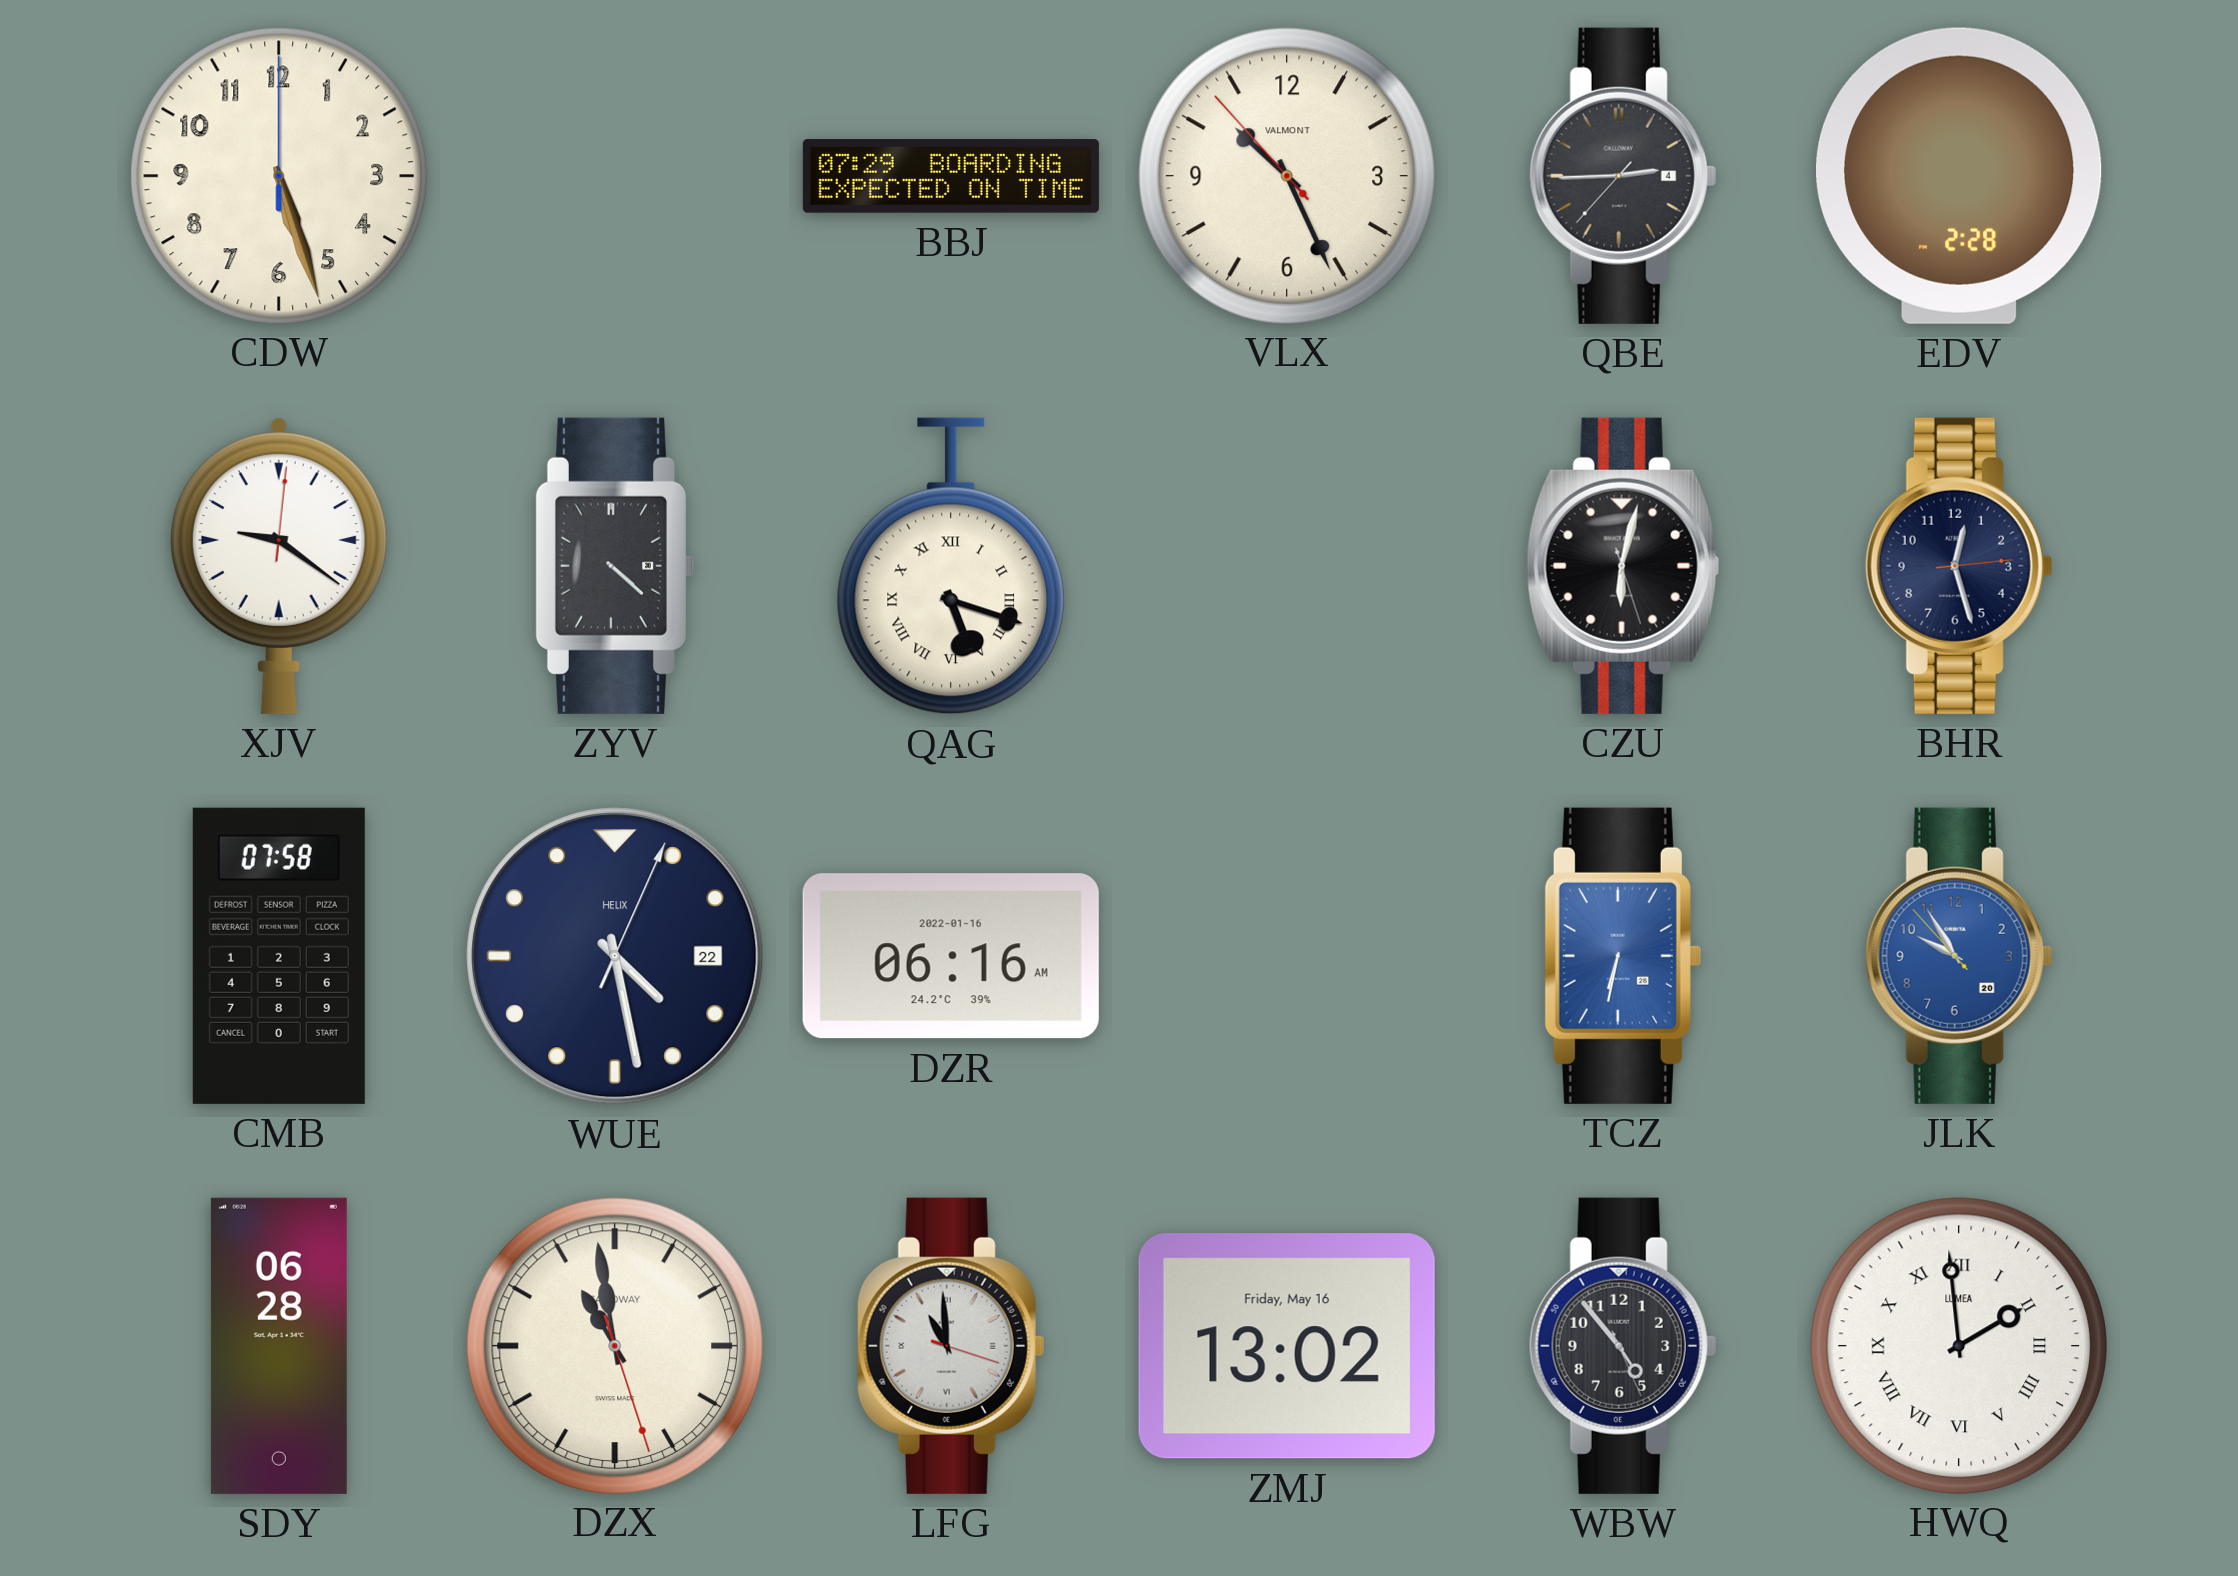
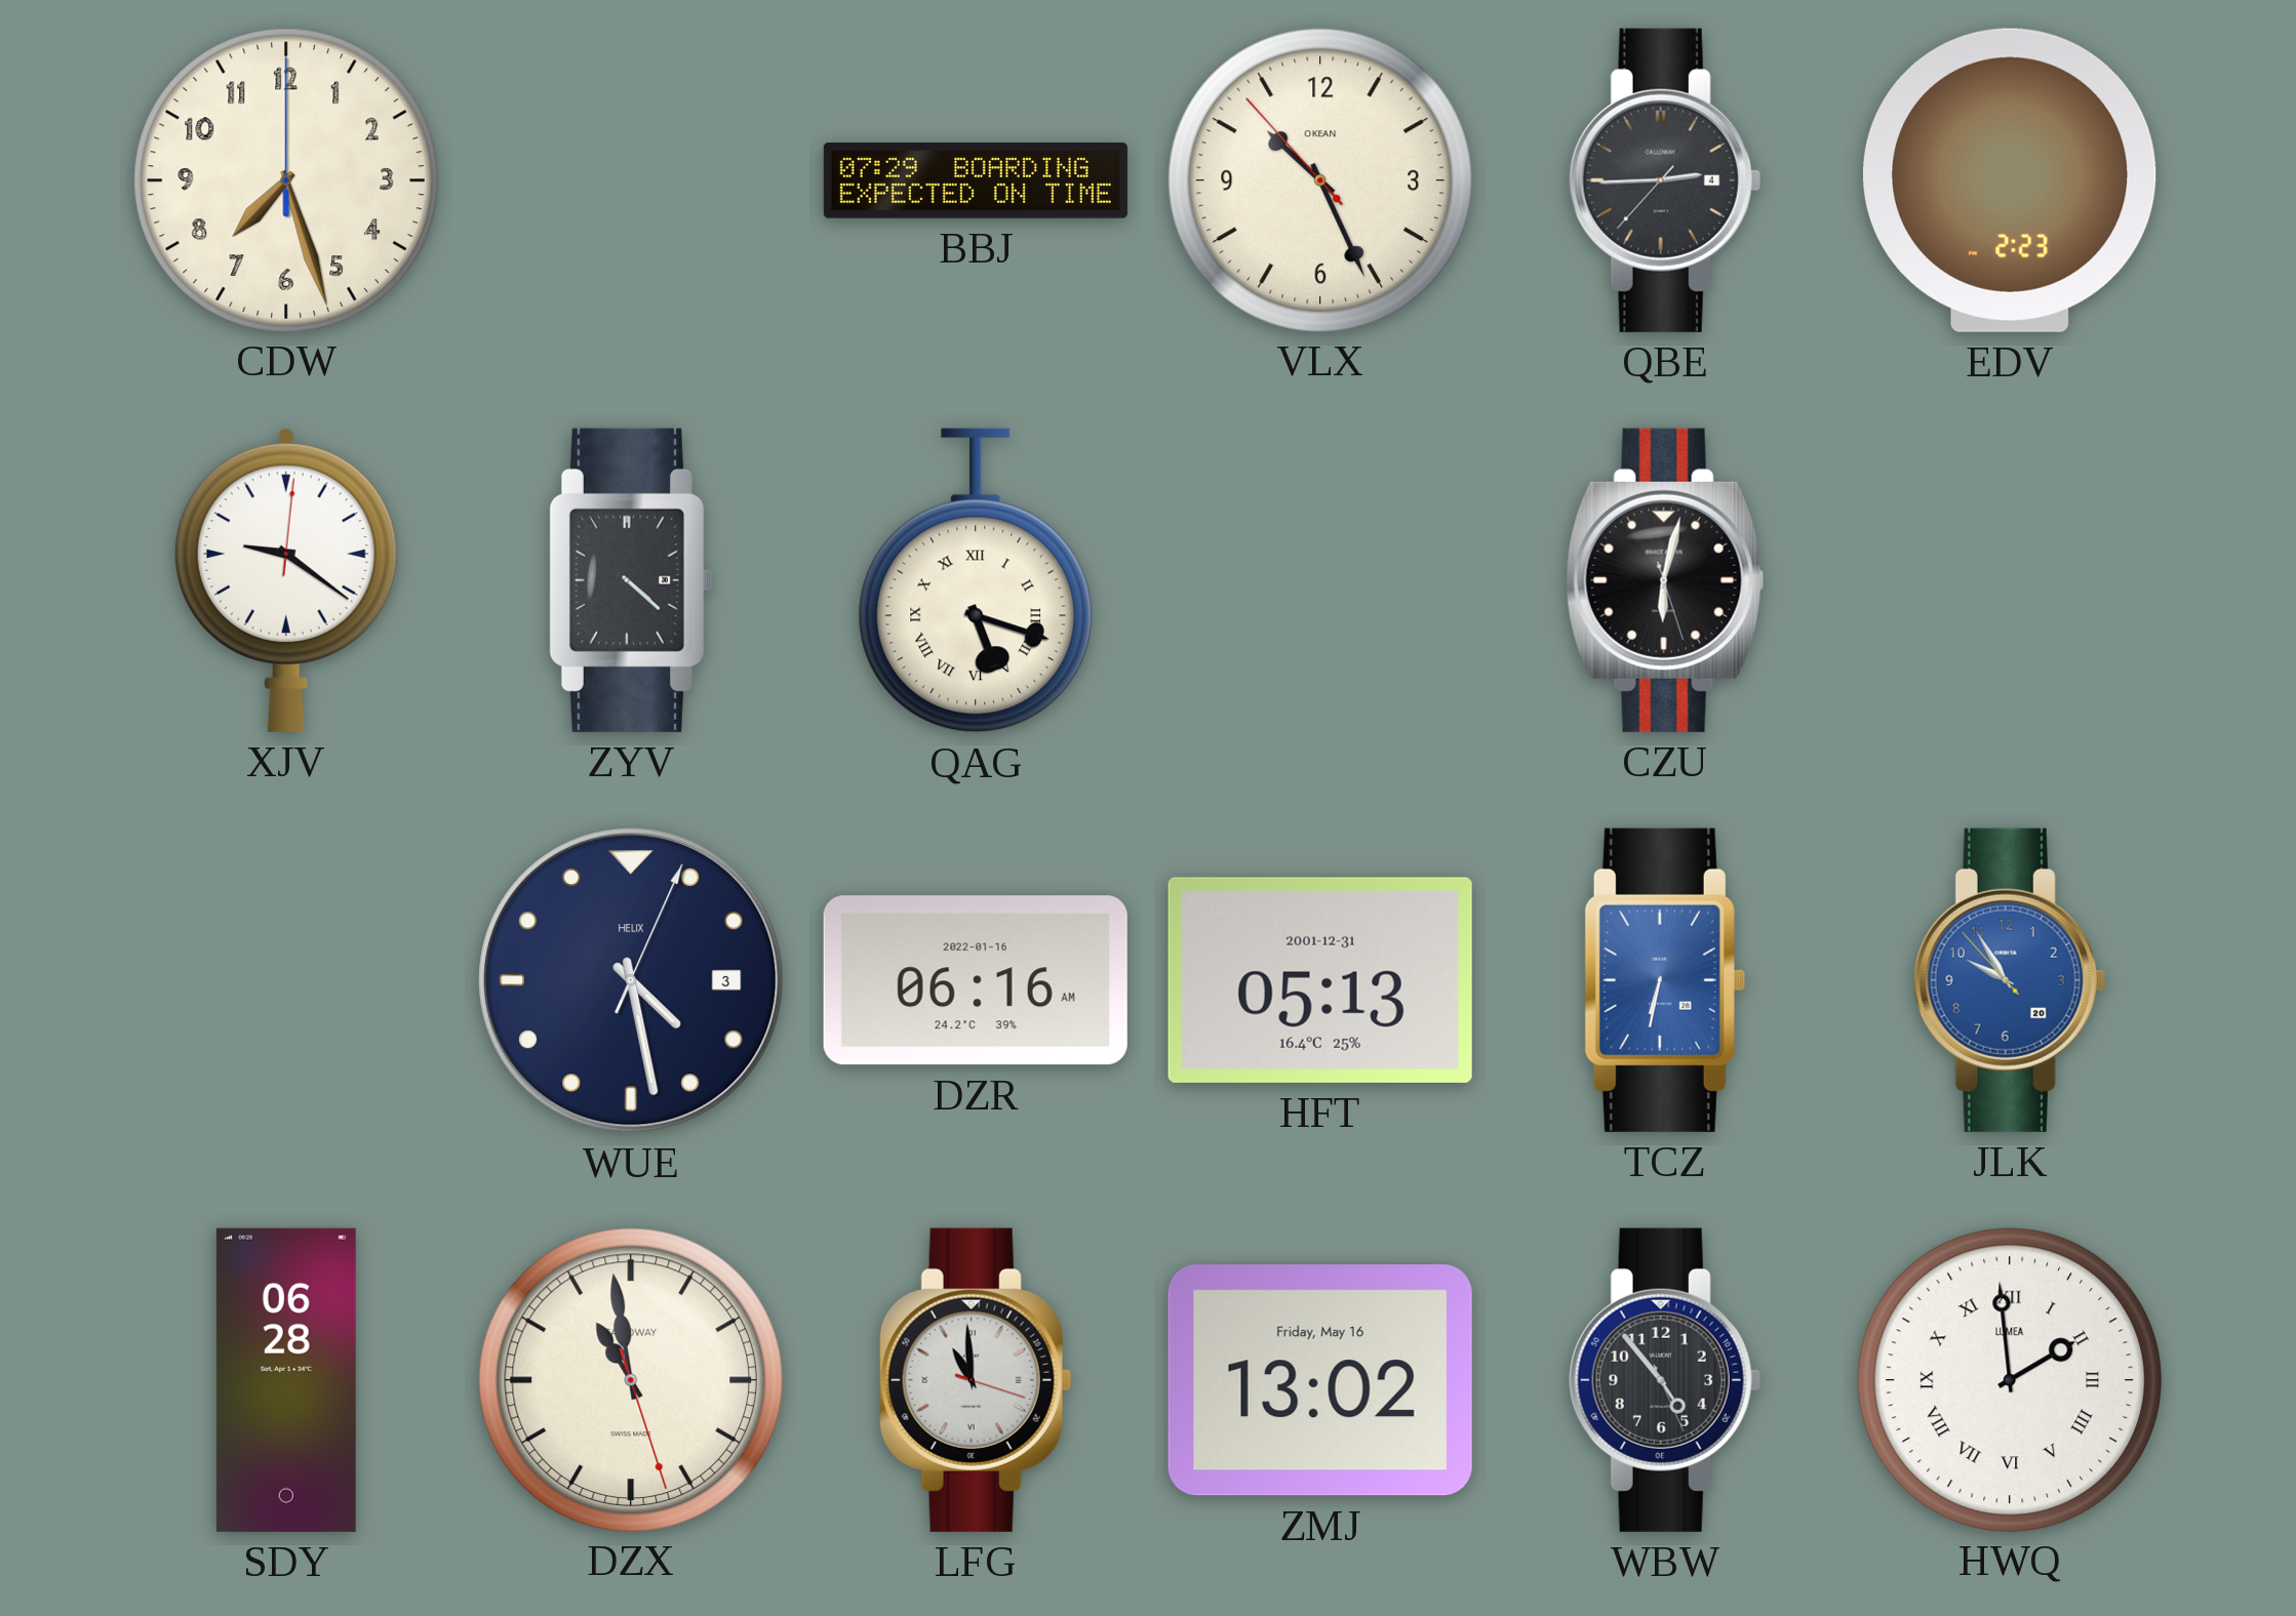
CDW: 5:27 -> 7:27 (285, 179)
VLX brand: VALMONT -> OKEAN (1319, 179)
EDV: 2:28 -> 2:23 (2011, 180)
BHR: 12:27 -> none (1959, 566)
CMB: 07:58 -> none (279, 956)
WUE date: 22 -> 3 (631, 980)
HFT: none -> 05:13 (1320, 980)
